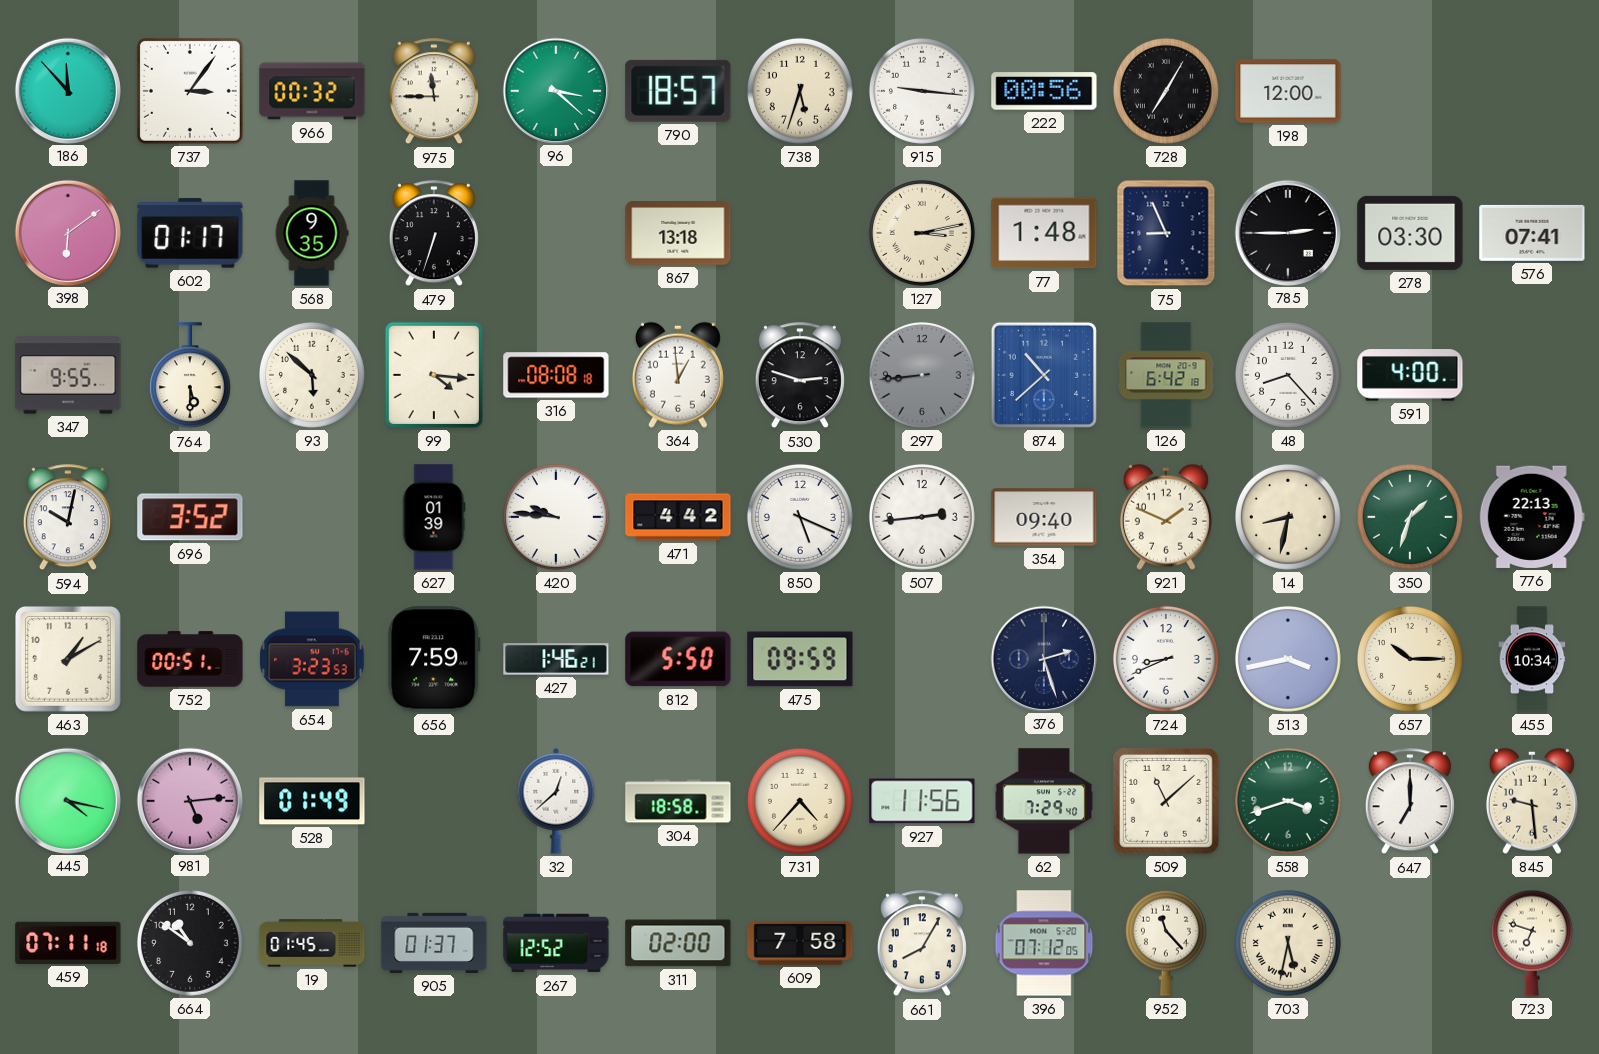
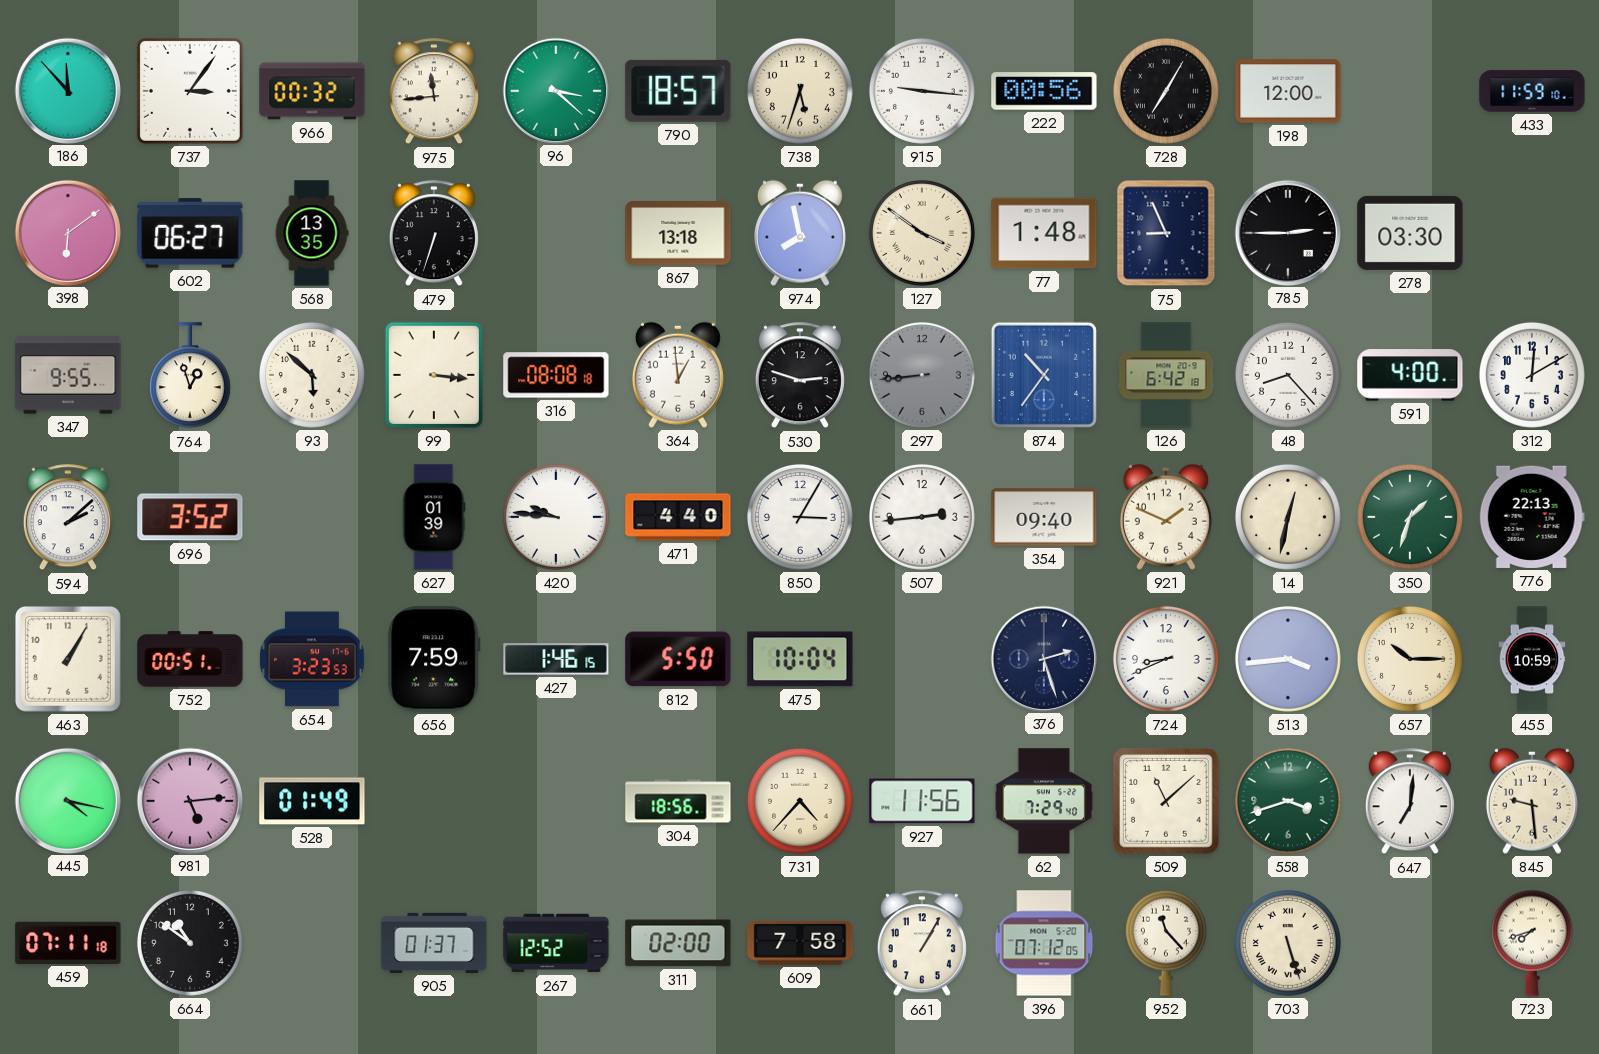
975: 11:45 -> 11:44 (434, 92)
433: none -> 11:59 (1532, 91)
602: 01:17 -> 06:27 (190, 233)
568: 9:35 -> 13:35 (312, 233)
974: none -> 7:58 (800, 233)
127: 3:13 -> 3:51 (922, 233)
576: 07:41 -> none (1532, 233)
764: 5:30 -> 12:57 (190, 376)
99: 4:16 -> 3:16 (434, 375)
874: 10:38 -> 10:36 (1044, 375)
312: none -> 12:10 (1532, 375)
594: 10:02 -> 2:08 (68, 518)
471: 4:42 -> 4:40 (678, 517)
850: 5:19 -> 3:05 (800, 517)
14: 8:32 -> 12:32 (1288, 517)
463: 1:10 -> 1:05 (69, 660)
427: 1:46:21 -> 1:46:15 (556, 659)
475: 09:59 -> 10:04 (800, 659)
513: 3:43 -> 3:44 (1288, 659)
455: 10:34 -> 10:59 (1532, 659)
32: 12:38 -> none (556, 802)
304: 18:58 -> 18:56 (678, 801)
647: 7:00 -> 7:01 (1410, 802)
19: 01:45 -> none (312, 943)
661: 8:05 -> 1:05 (922, 944)
703: 5:32 -> 5:27 (1288, 943)
723: 6:48 -> 7:42 (1532, 943)
